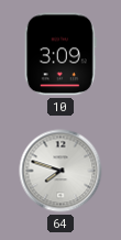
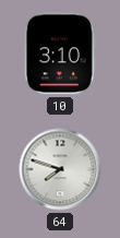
10: 3:09 -> 3:10 (60, 53)
